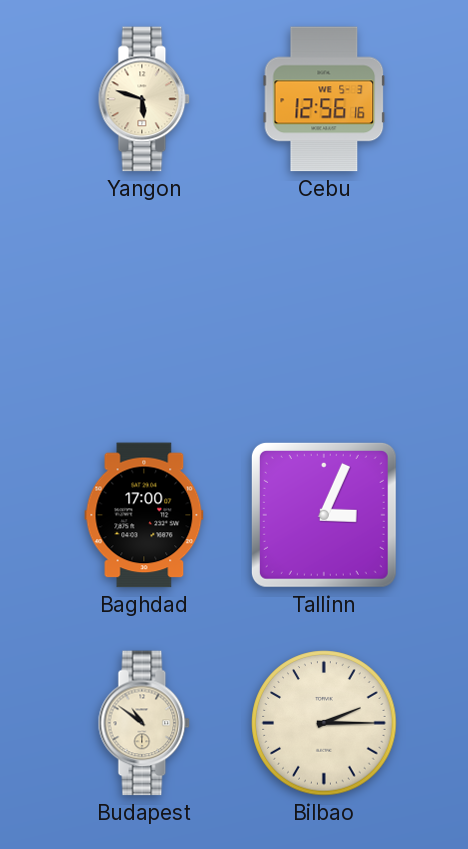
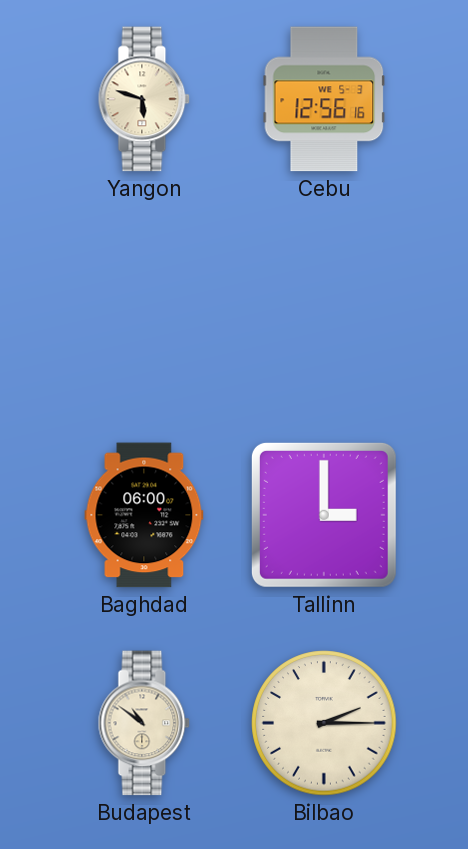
Baghdad: 17:00 -> 06:00 (144, 515)
Tallinn: 3:04 -> 3:00 (324, 515)
